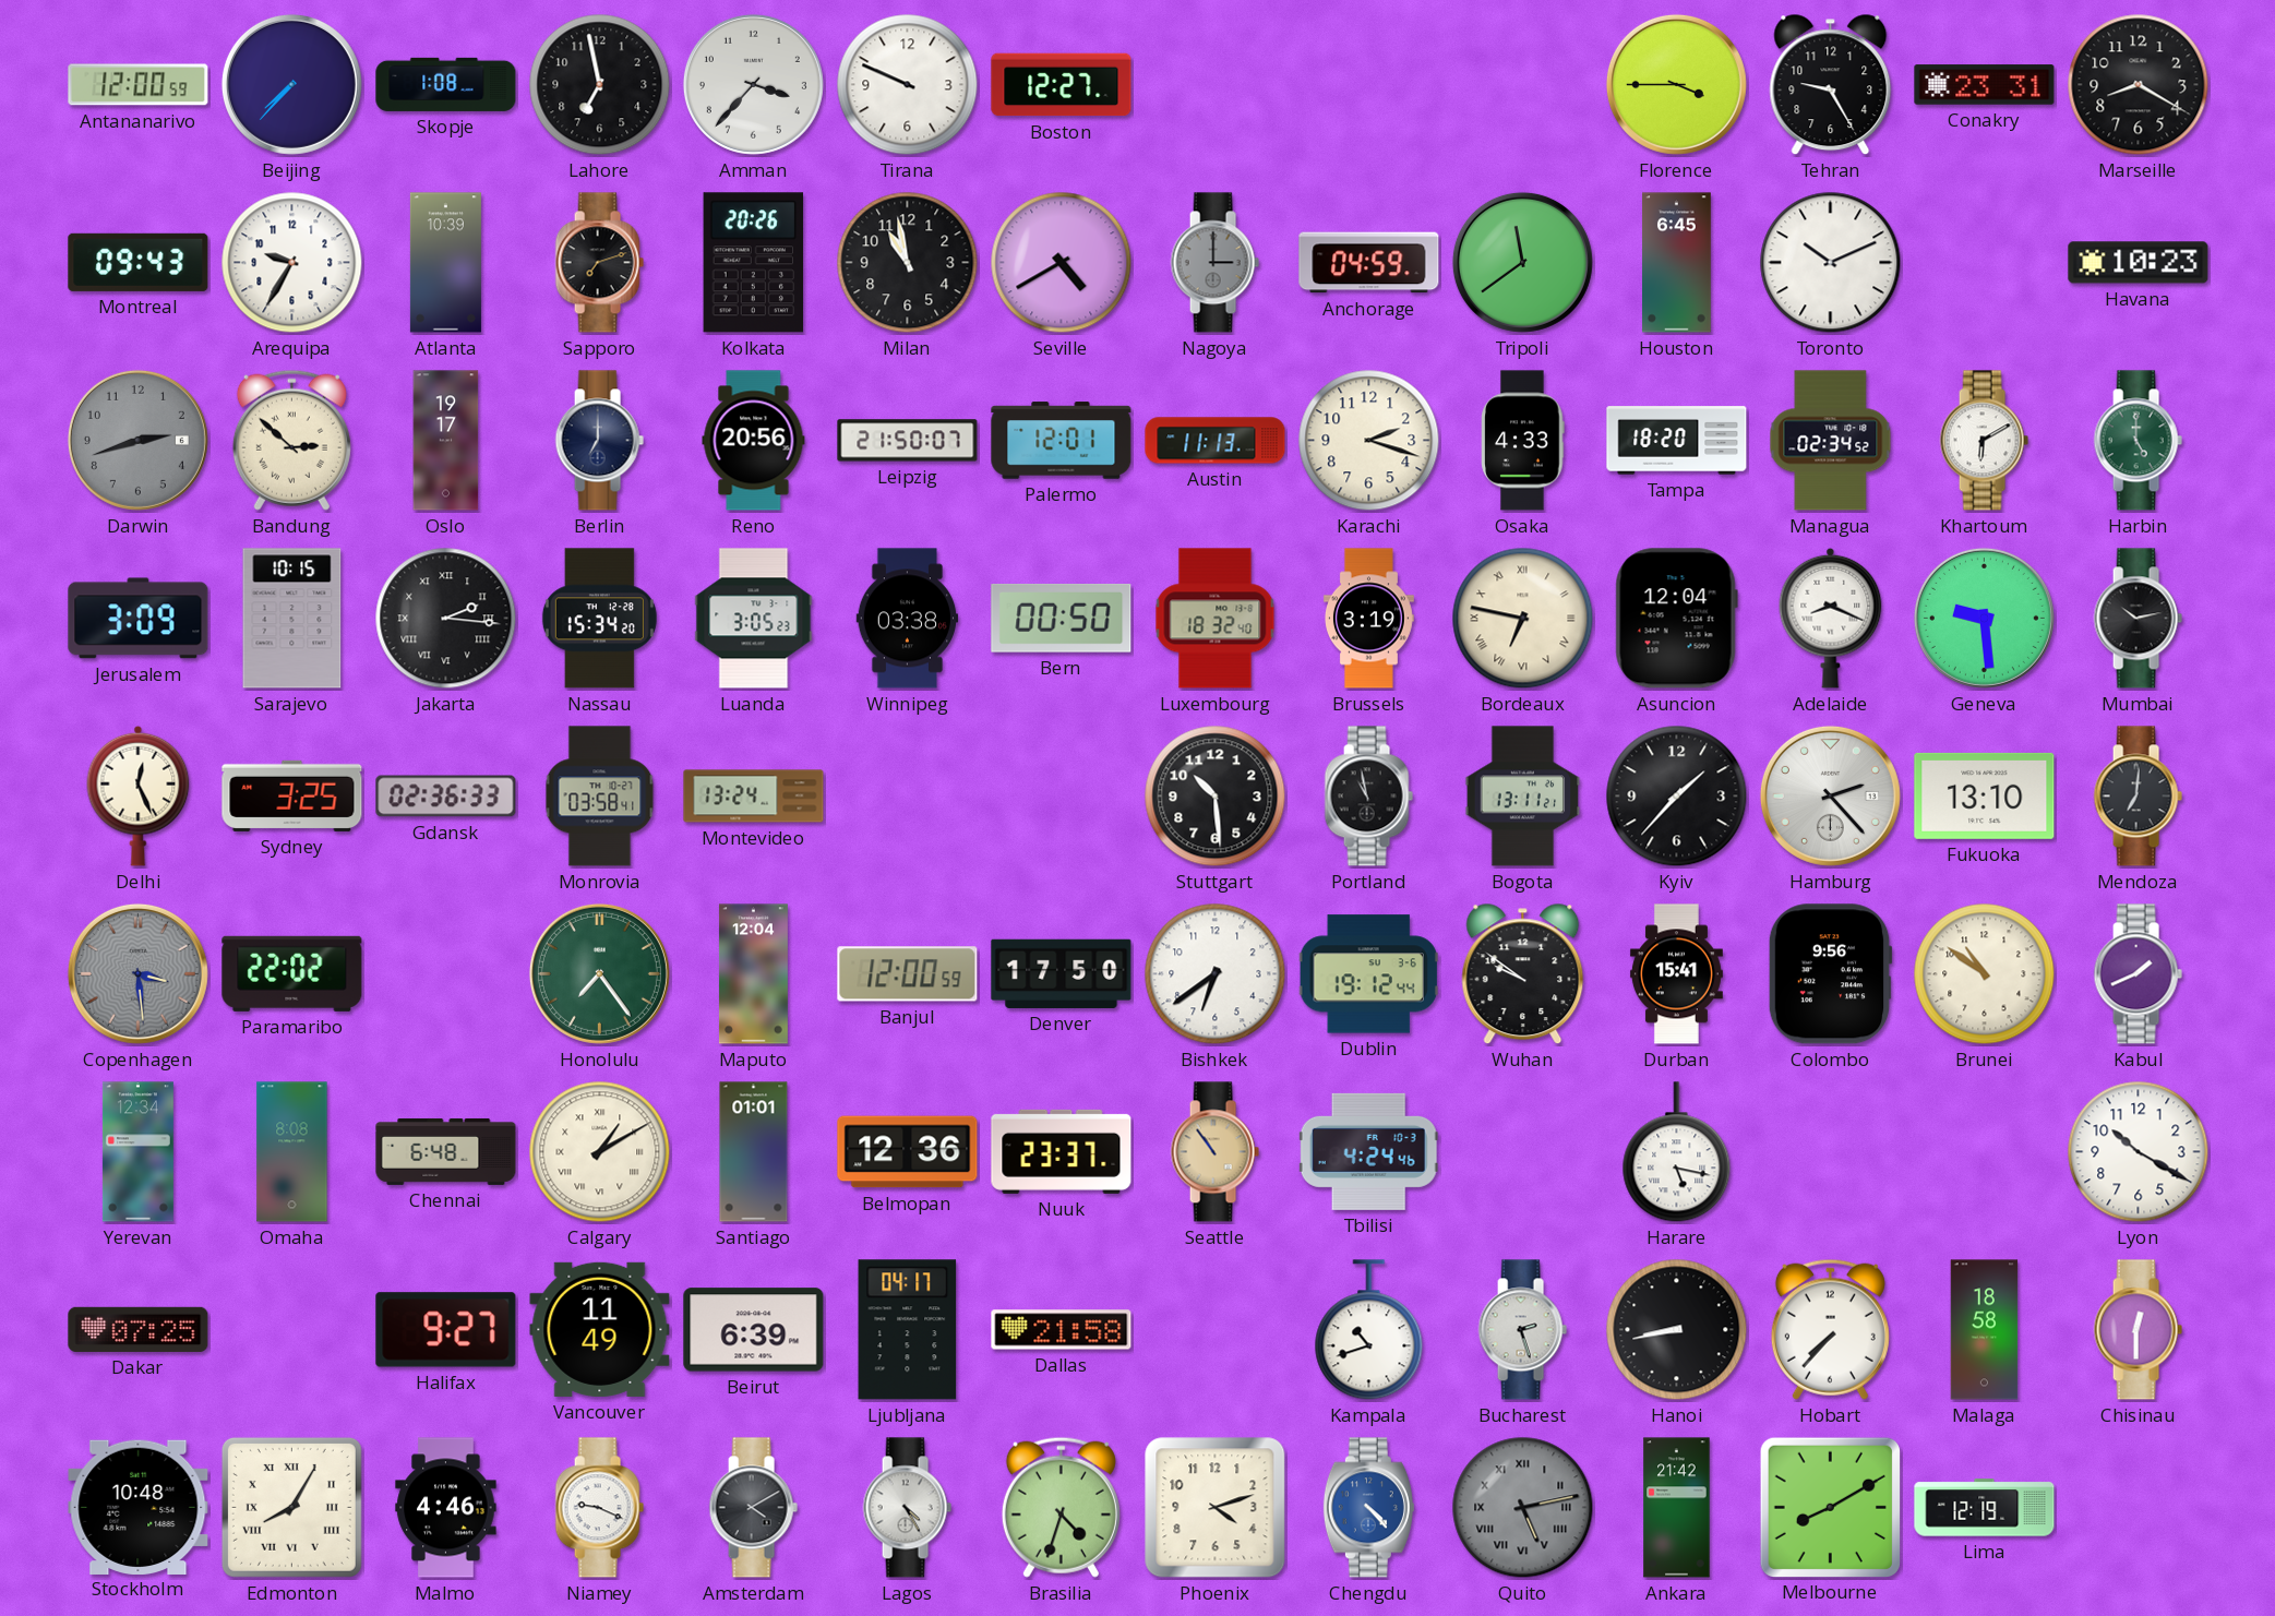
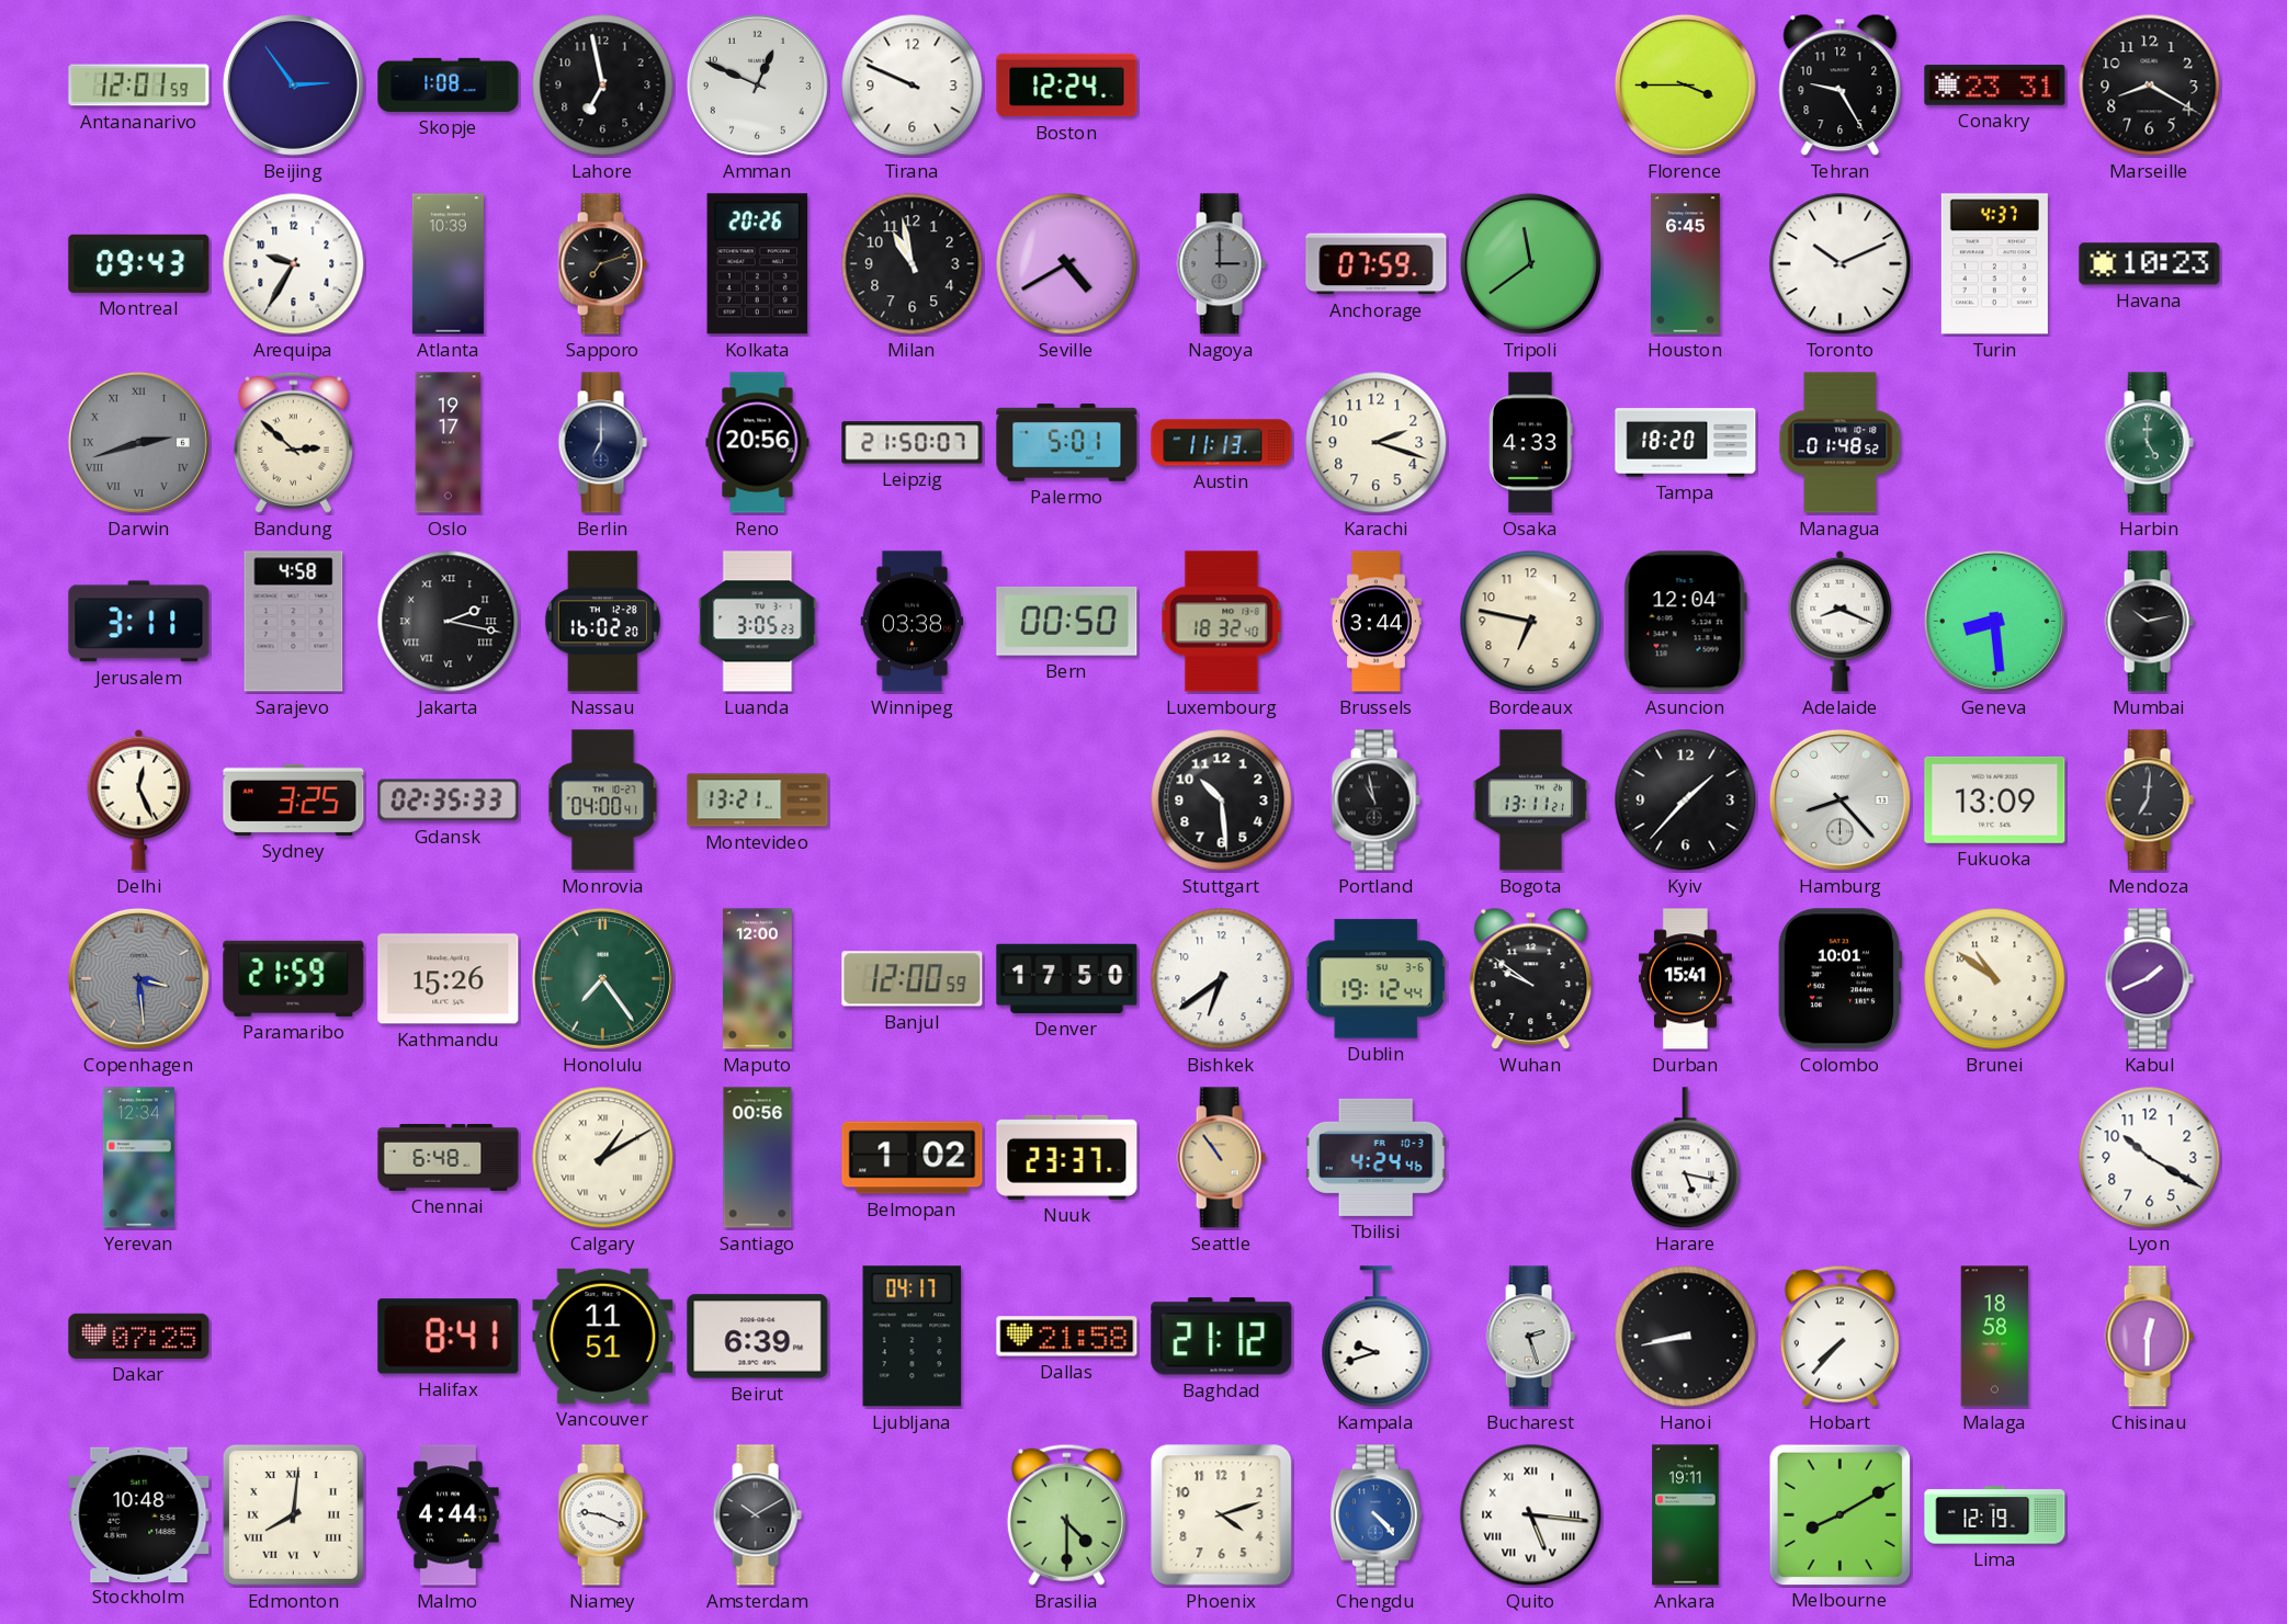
Antananarivo: 12:00 -> 12:01 (139, 86)
Beijing: 7:37 -> 2:54 (293, 84)
Amman: 3:37 -> 12:49 (757, 84)
Boston: 12:27 -> 12:24 (1067, 86)
Anchorage: 04:59 -> 07:59 (1377, 264)
Turin: none -> 4:37 (1994, 264)
Darwin numerals: Arabic -> Roman (138, 442)
Palermo: 12:01 -> 5:01 (1067, 443)
Managua: 02:34 -> 01:48 (1841, 443)
Khartoum: 6:10 -> none (1984, 441)
Jerusalem: 3:09 -> 3:11 (139, 622)
Sarajevo: 10:15 -> 4:58 (294, 622)
Jakarta: 2:16 -> 2:17 (449, 622)
Nassau: 15:34 -> 16:02 (602, 622)
Brussels: 3:19 -> 3:44 (1375, 622)
Bordeaux numerals: Roman -> Arabic (1531, 622)
Geneva: 9:29 -> 8:29 (1994, 621)
Gdansk: 02:36 -> 02:35 (449, 800)
Monrovia: 03:58 -> 04:00 (603, 800)
Montevideo: 13:24 -> 13:21 (758, 800)
Hamburg: 2:23 -> 8:23 (1839, 799)
Fukuoka: 13:10 -> 13:09 (1995, 799)
Paramaribo: 22:02 -> 21:59 (294, 978)
Kathmandu: none -> 15:26 (449, 979)
Maputo: 12:04 -> 12:00 (757, 979)
Colombo: 9:56 -> 10:01 (1839, 979)
Omaha: 8:08 -> none (292, 1152)
Santiago: 01:01 -> 00:56 (758, 1158)
Belmopan: 12:36 -> 1:02 (913, 1158)
Halifax: 9:27 -> 8:41 (449, 1337)
Vancouver: 11:49 -> 11:51 (603, 1336)
Baghdad: none -> 21:12 (1222, 1337)
Kampala: 10:42 -> 9:42 (1377, 1337)
Edmonton: 8:05 -> 8:01 (293, 1514)
Malmo: 4:46 -> 4:44 (449, 1515)
Amsterdam: 4:10 -> 10:10 (757, 1515)
Lagos: 4:25 -> none (907, 1508)
Brasilia: 4:33 -> 4:30 (1066, 1514)
Quito: 5:13 -> 5:16 (1531, 1515)
Quito dial: grey -> white (1531, 1515)
Ankara: 21:42 -> 19:11 (1686, 1515)
